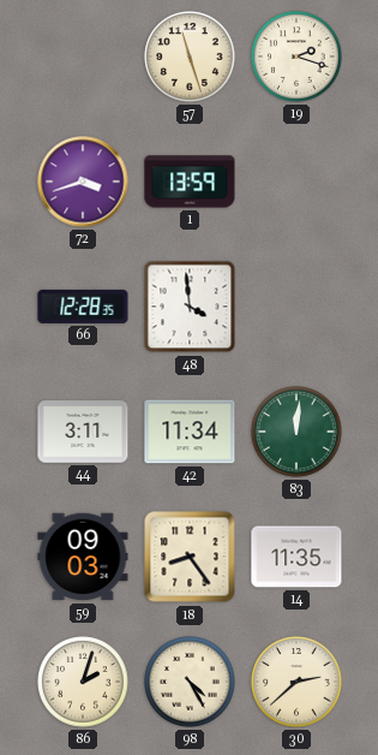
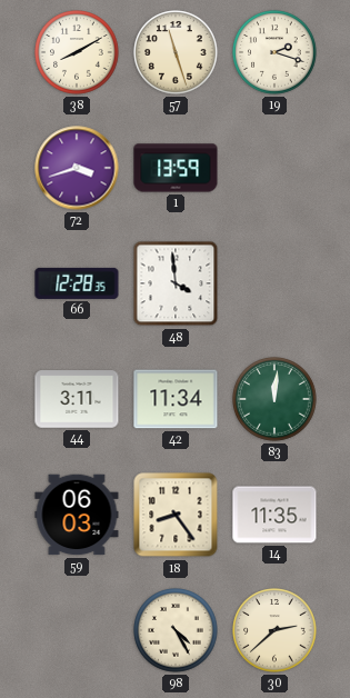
38: none -> 8:10 (77, 52)
59: 09:03 -> 06:03 (77, 515)
86: 2:03 -> none (83, 682)
